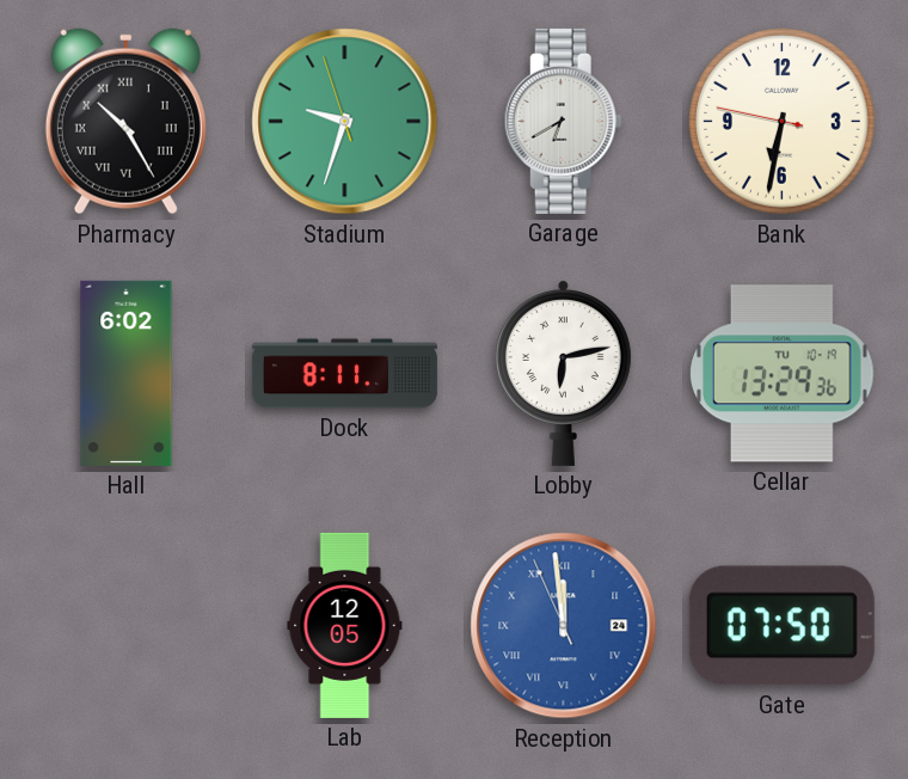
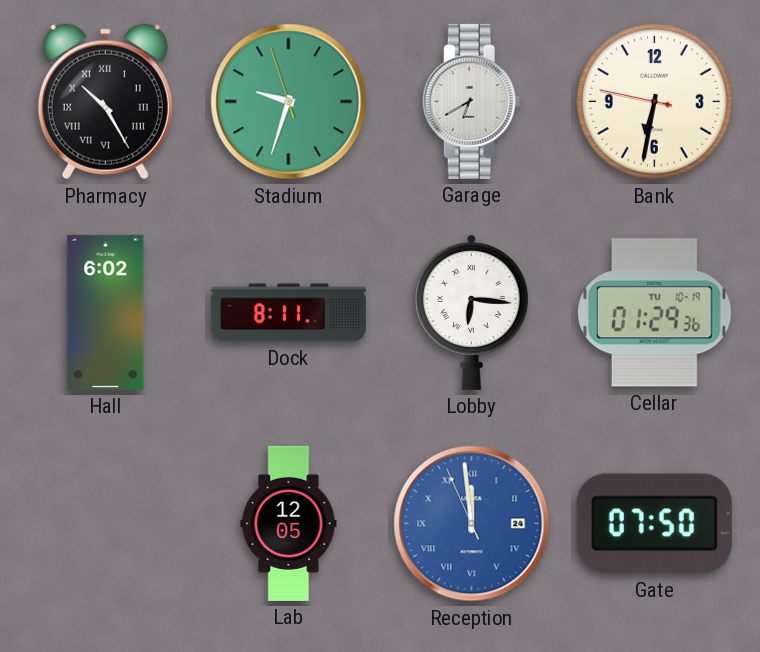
Lobby: 6:13 -> 6:16 (471, 313)
Cellar: 13:29 -> 01:29 (655, 313)
